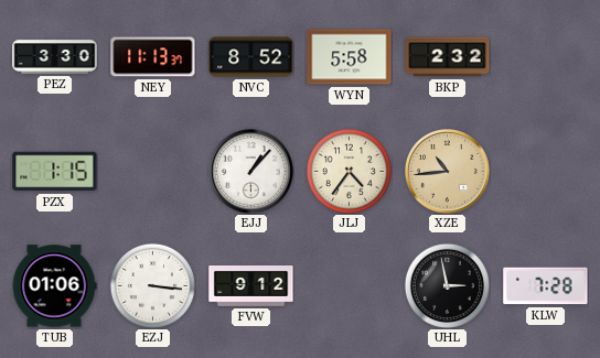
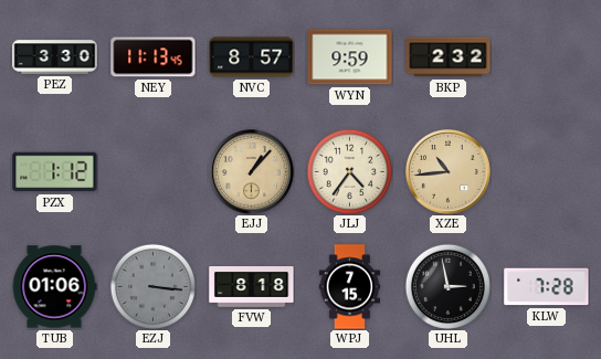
NEY: 11:13:37 -> 11:13:45 (154, 57)
NVC: 8:52 -> 8:57 (252, 57)
WYN: 5:58 -> 9:59 (350, 57)
PZX: 1:15 -> 1:12 (55, 172)
EJJ dial: white -> champagne (252, 172)
EZJ dial: white -> grey (152, 286)
FVW: 9:12 -> 8:18 (252, 287)
WPJ: none -> 7:15 (350, 287)
